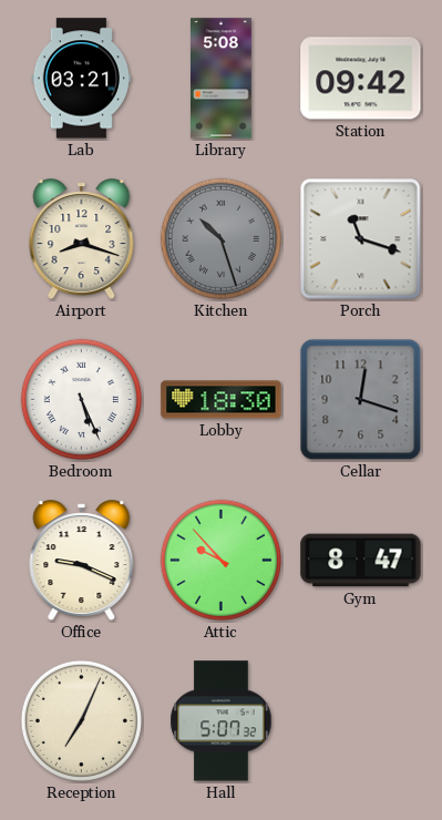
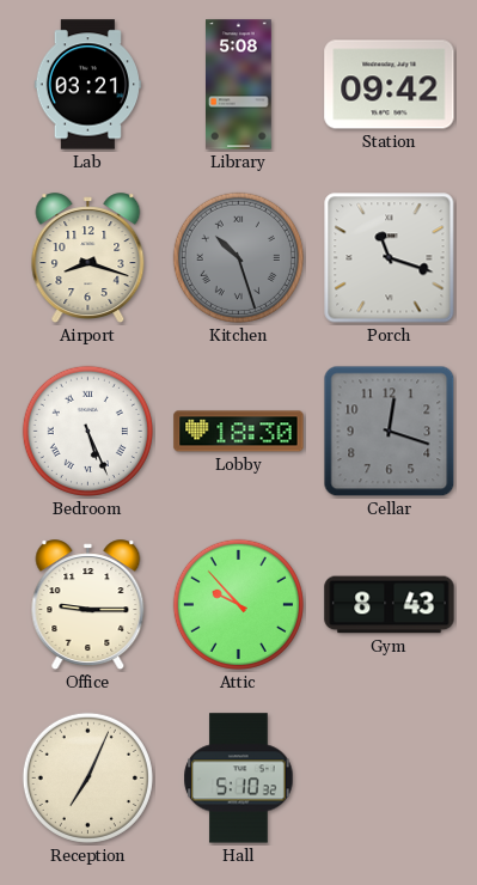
Office: 9:19 -> 9:15 (88, 605)
Gym: 8:47 -> 8:43 (390, 605)
Hall: 5:07 -> 5:10 (239, 779)
